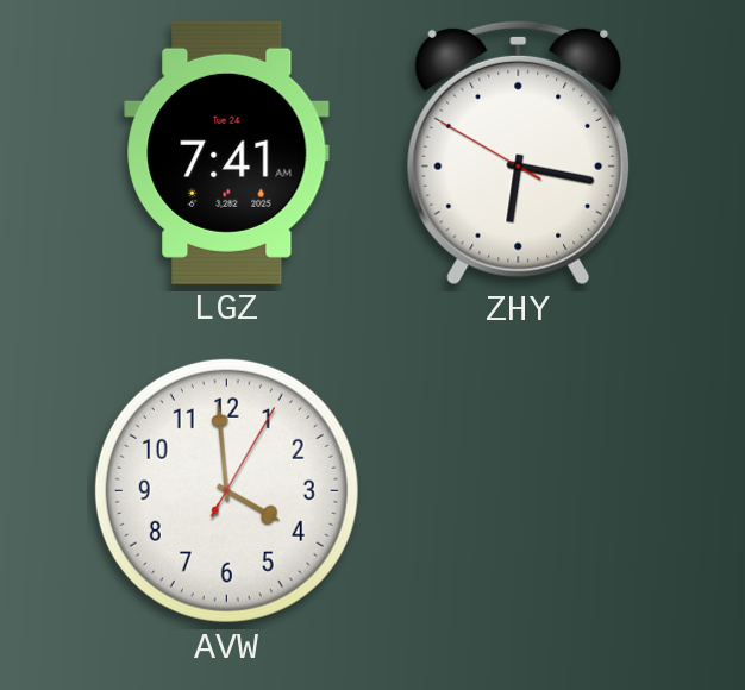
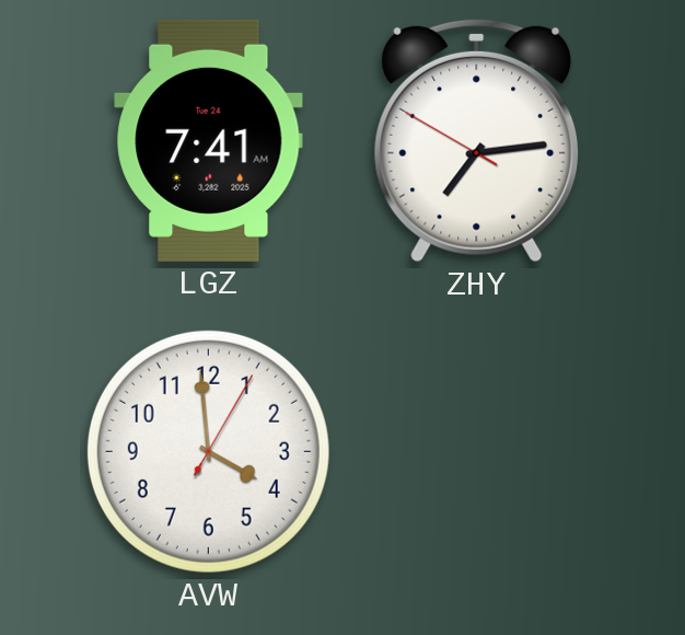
ZHY: 6:16 -> 7:13 (477, 140)
